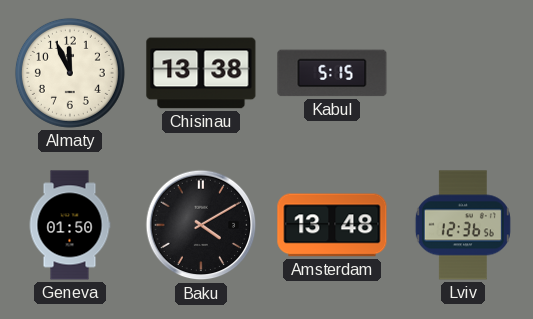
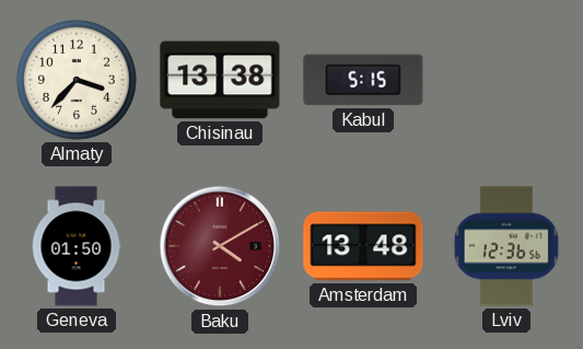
Almaty: 11:56 -> 3:37 (77, 80)
Baku dial: black -> burgundy (220, 246)
